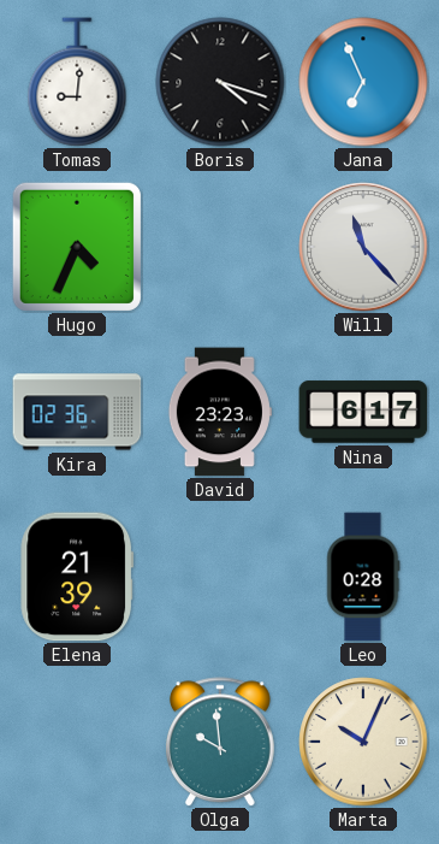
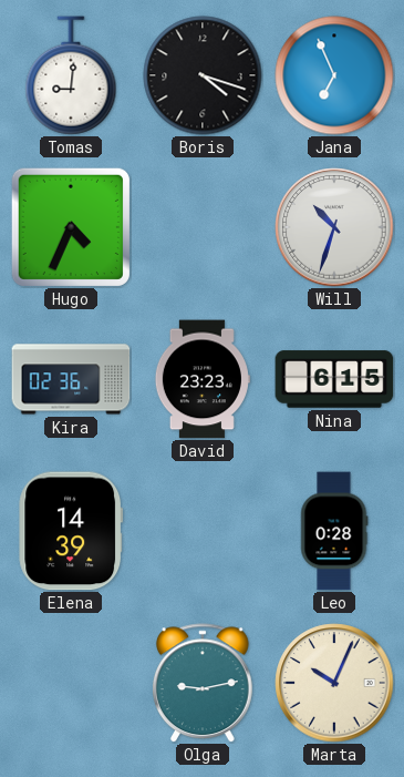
Will: 11:23 -> 10:33 (334, 227)
Nina: 6:17 -> 6:15 (334, 379)
Elena: 21:39 -> 14:39 (71, 531)
Olga: 9:59 -> 9:13 (203, 683)
